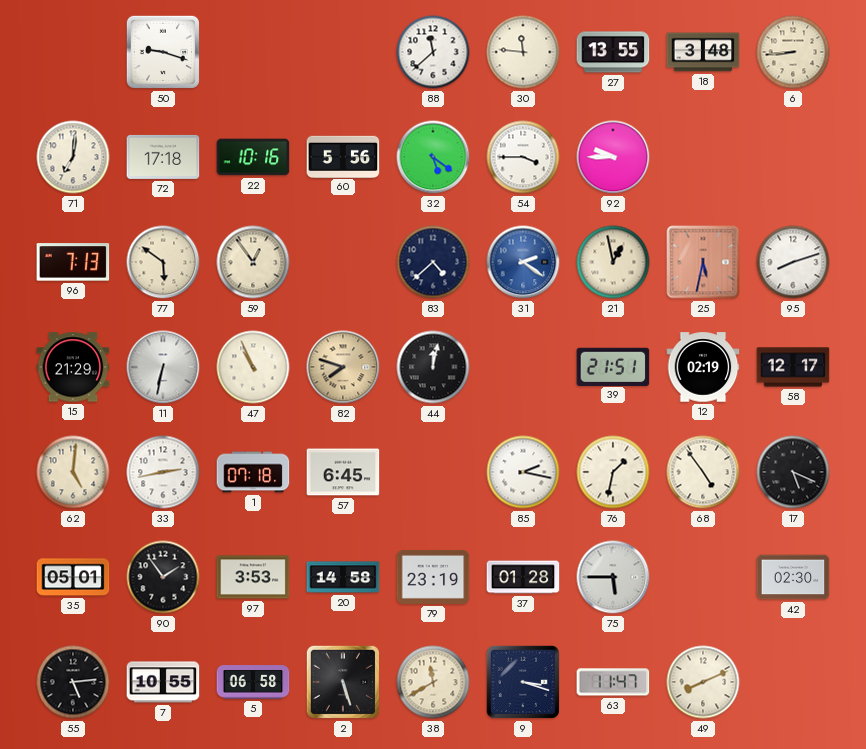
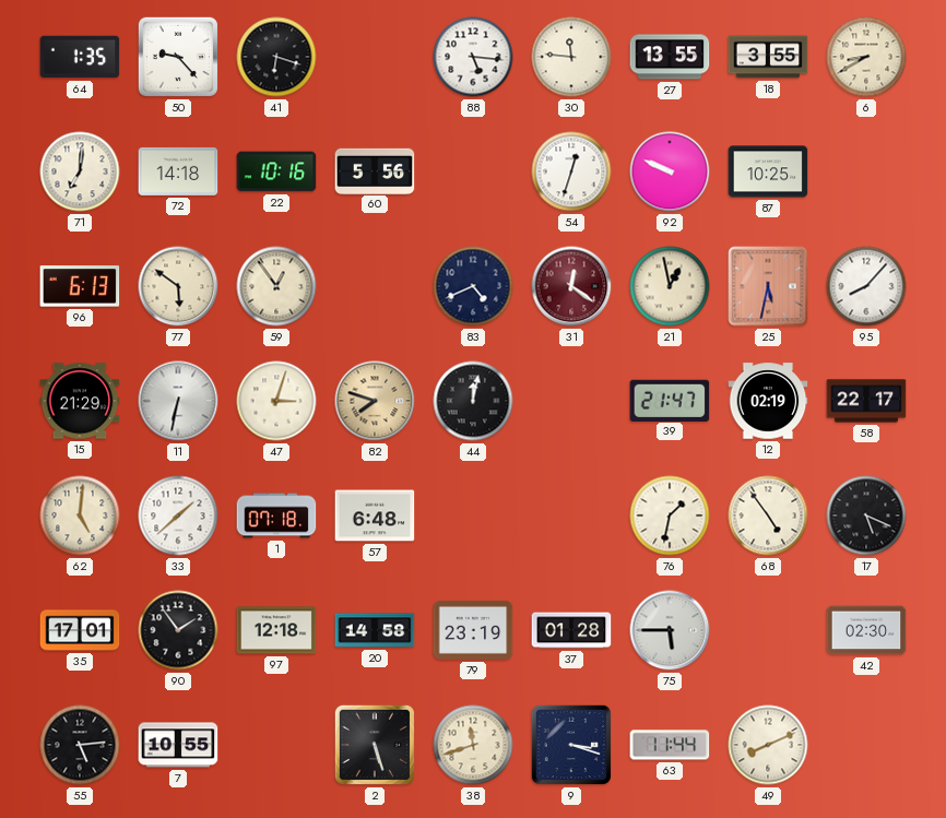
64: none -> 1:35 (80, 57)
50: 9:18 -> 9:23 (178, 57)
41: none -> 6:18 (276, 57)
88: 11:38 -> 5:16 (473, 57)
18: 3:48 -> 3:55 (768, 57)
6: 8:44 -> 8:40 (866, 57)
72: 17:18 -> 14:18 (178, 171)
32: 5:21 -> none (433, 157)
54: 3:45 -> 12:33 (571, 171)
92: 9:45 -> 9:49 (670, 171)
87: none -> 10:25 (768, 171)
96: 7:13 -> 6:13 (80, 286)
83: 4:38 -> 4:41 (473, 286)
31: 2:21 -> 12:21 (571, 286)
31 dial: blue -> burgundy (571, 286)
95: 8:12 -> 8:07 (866, 286)
47: 10:56 -> 3:03 (276, 401)
39: 21:51 -> 21:47 (670, 400)
58: 12:17 -> 22:17 (866, 401)
33: 2:43 -> 1:38 (178, 515)
57: 6:45 -> 6:48 (375, 515)
85: 2:17 -> none (523, 472)
35: 05:01 -> 17:01 (80, 630)
97: 3:53 -> 12:18 (276, 630)
5: 06:58 -> none (253, 682)
38: 11:40 -> 11:42 (473, 745)
63: 11:47 -> 11:44 (670, 745)
